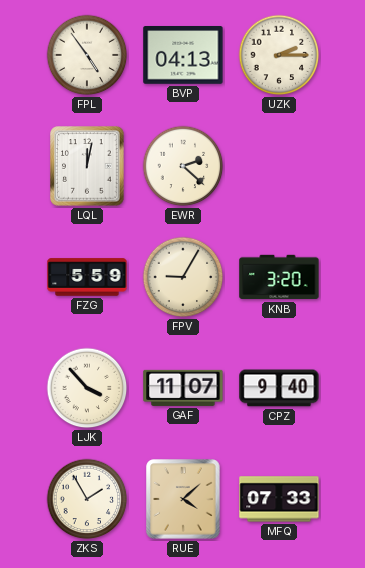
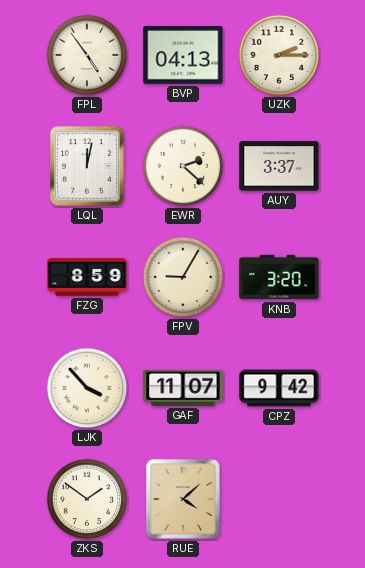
AUY: none -> 3:37 (279, 166)
FZG: 5:59 -> 8:59 (87, 277)
CPZ: 9:40 -> 9:42 (279, 388)
ZKS: 1:55 -> 1:51 (87, 499)
MFQ: 07:33 -> none (279, 499)
